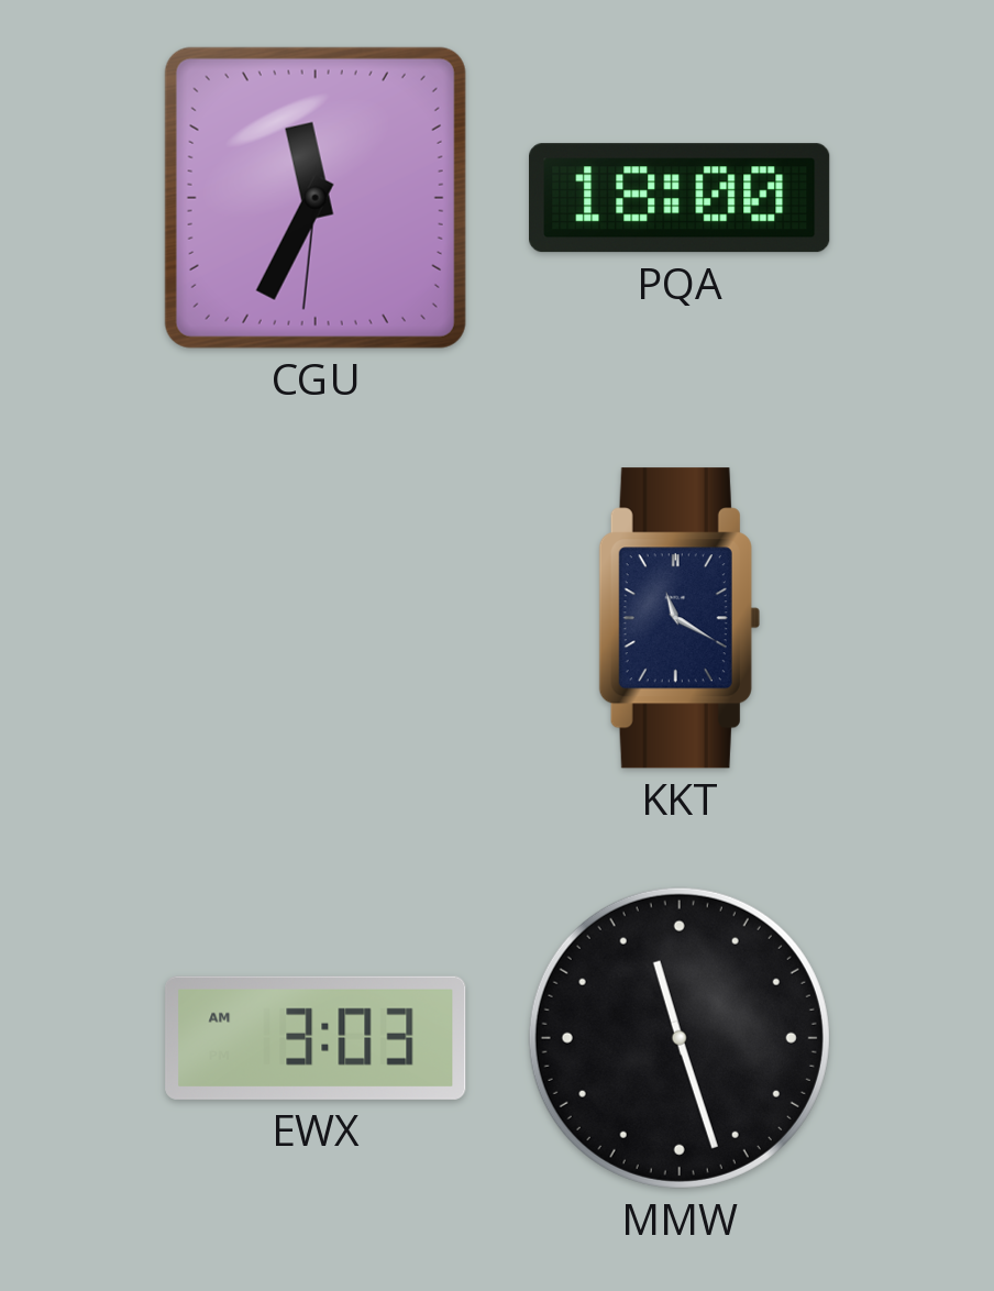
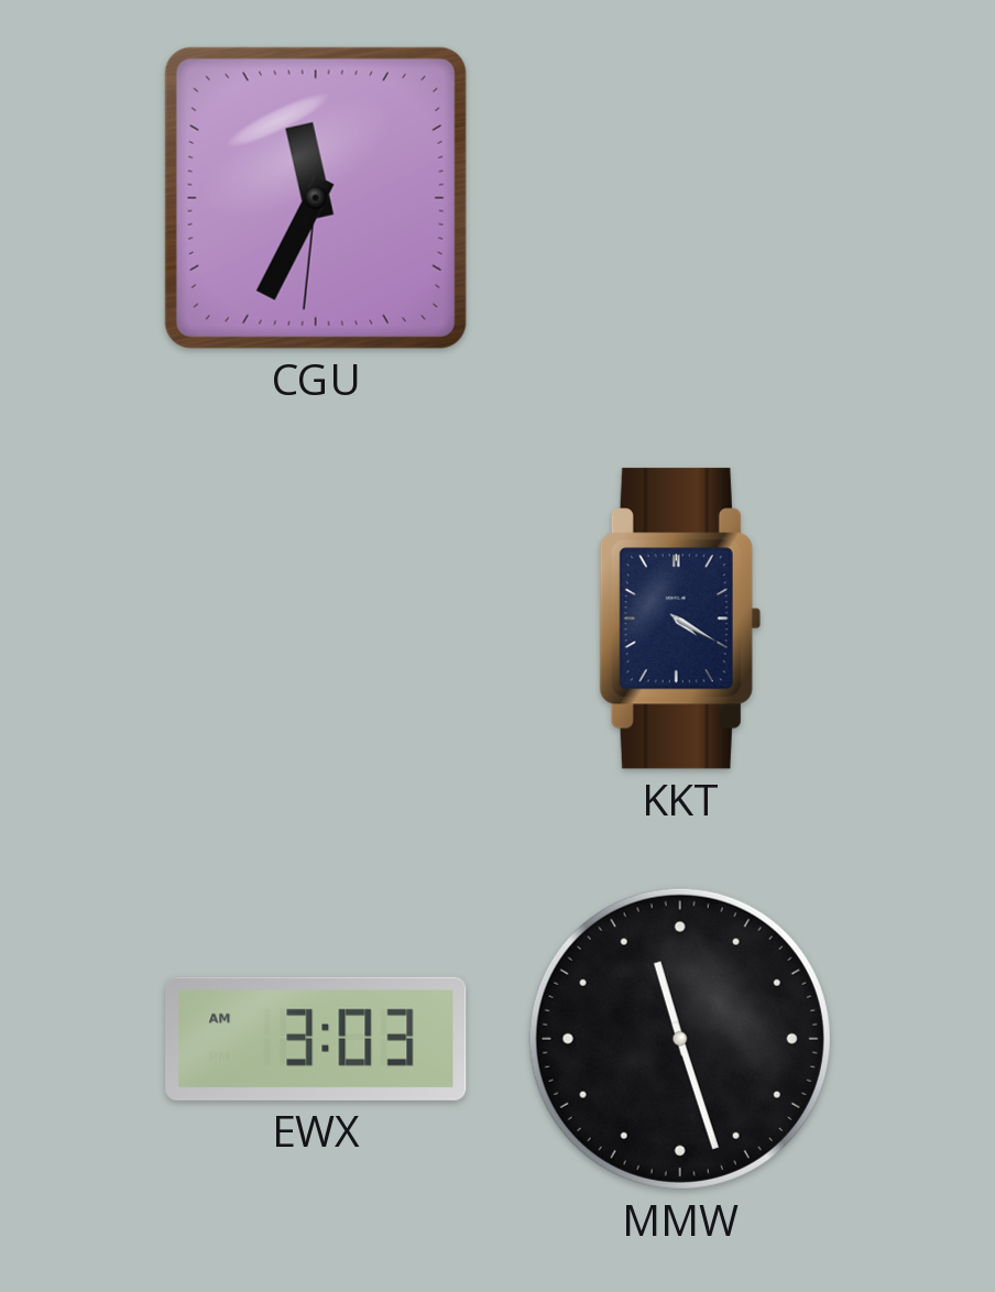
PQA: 18:00 -> none (680, 198)
KKT: 11:20 -> 4:20 (680, 618)
